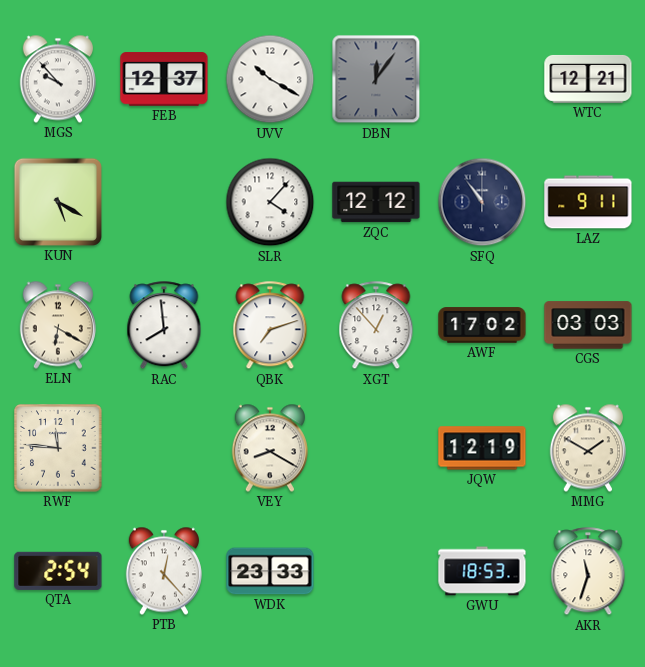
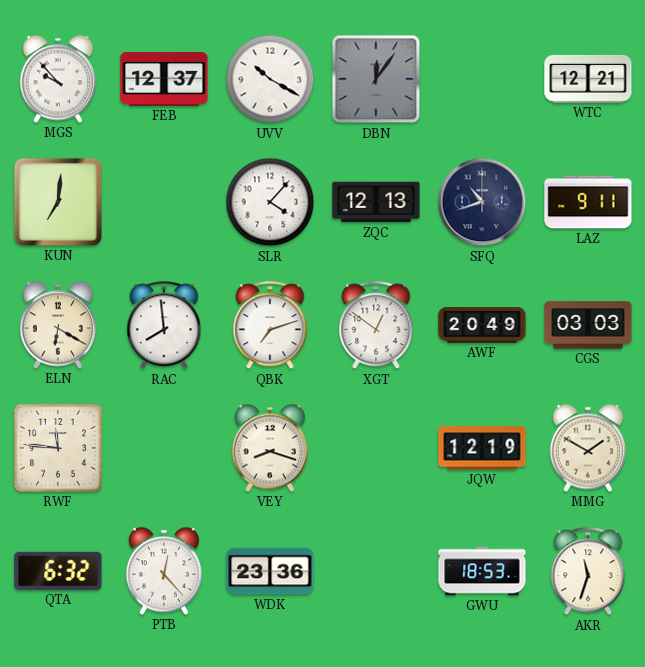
KUN: 5:20 -> 7:01 (58, 202)
ZQC: 12:12 -> 12:13 (376, 202)
SFQ: 10:54 -> 10:42 (482, 202)
XGT: 12:53 -> 12:51 (376, 326)
AWF: 17:02 -> 20:49 (482, 325)
VEY: 8:20 -> 8:18 (270, 448)
QTA: 2:54 -> 6:32 (58, 571)
WDK: 23:33 -> 23:36 (270, 571)
